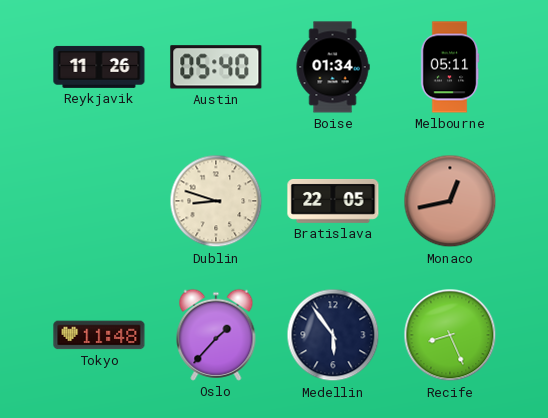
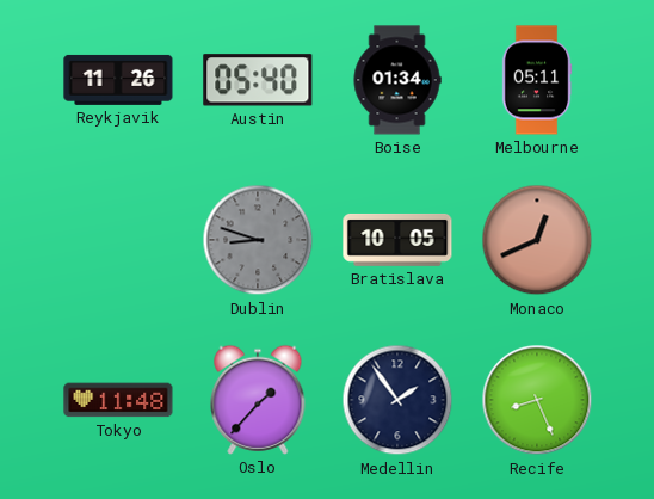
Dublin dial: cream -> grey (258, 240)
Bratislava: 22:05 -> 10:05 (397, 240)
Monaco: 12:43 -> 12:41 (537, 240)
Medellin: 5:54 -> 1:54 (397, 400)
